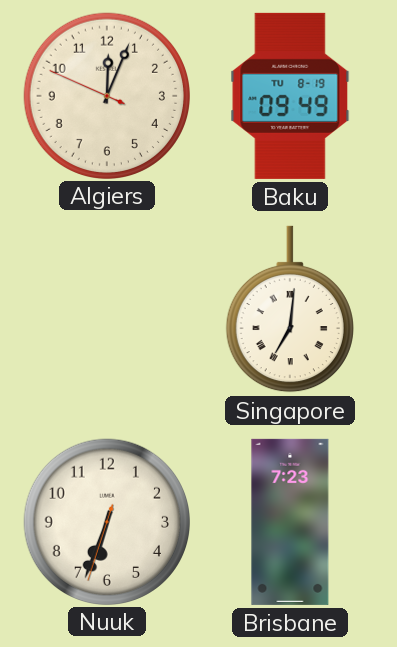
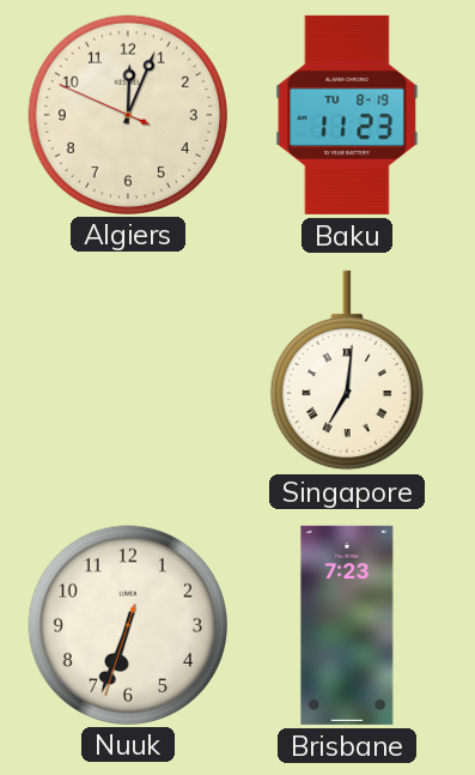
Baku: 09:49 -> 11:23 (347, 115)
